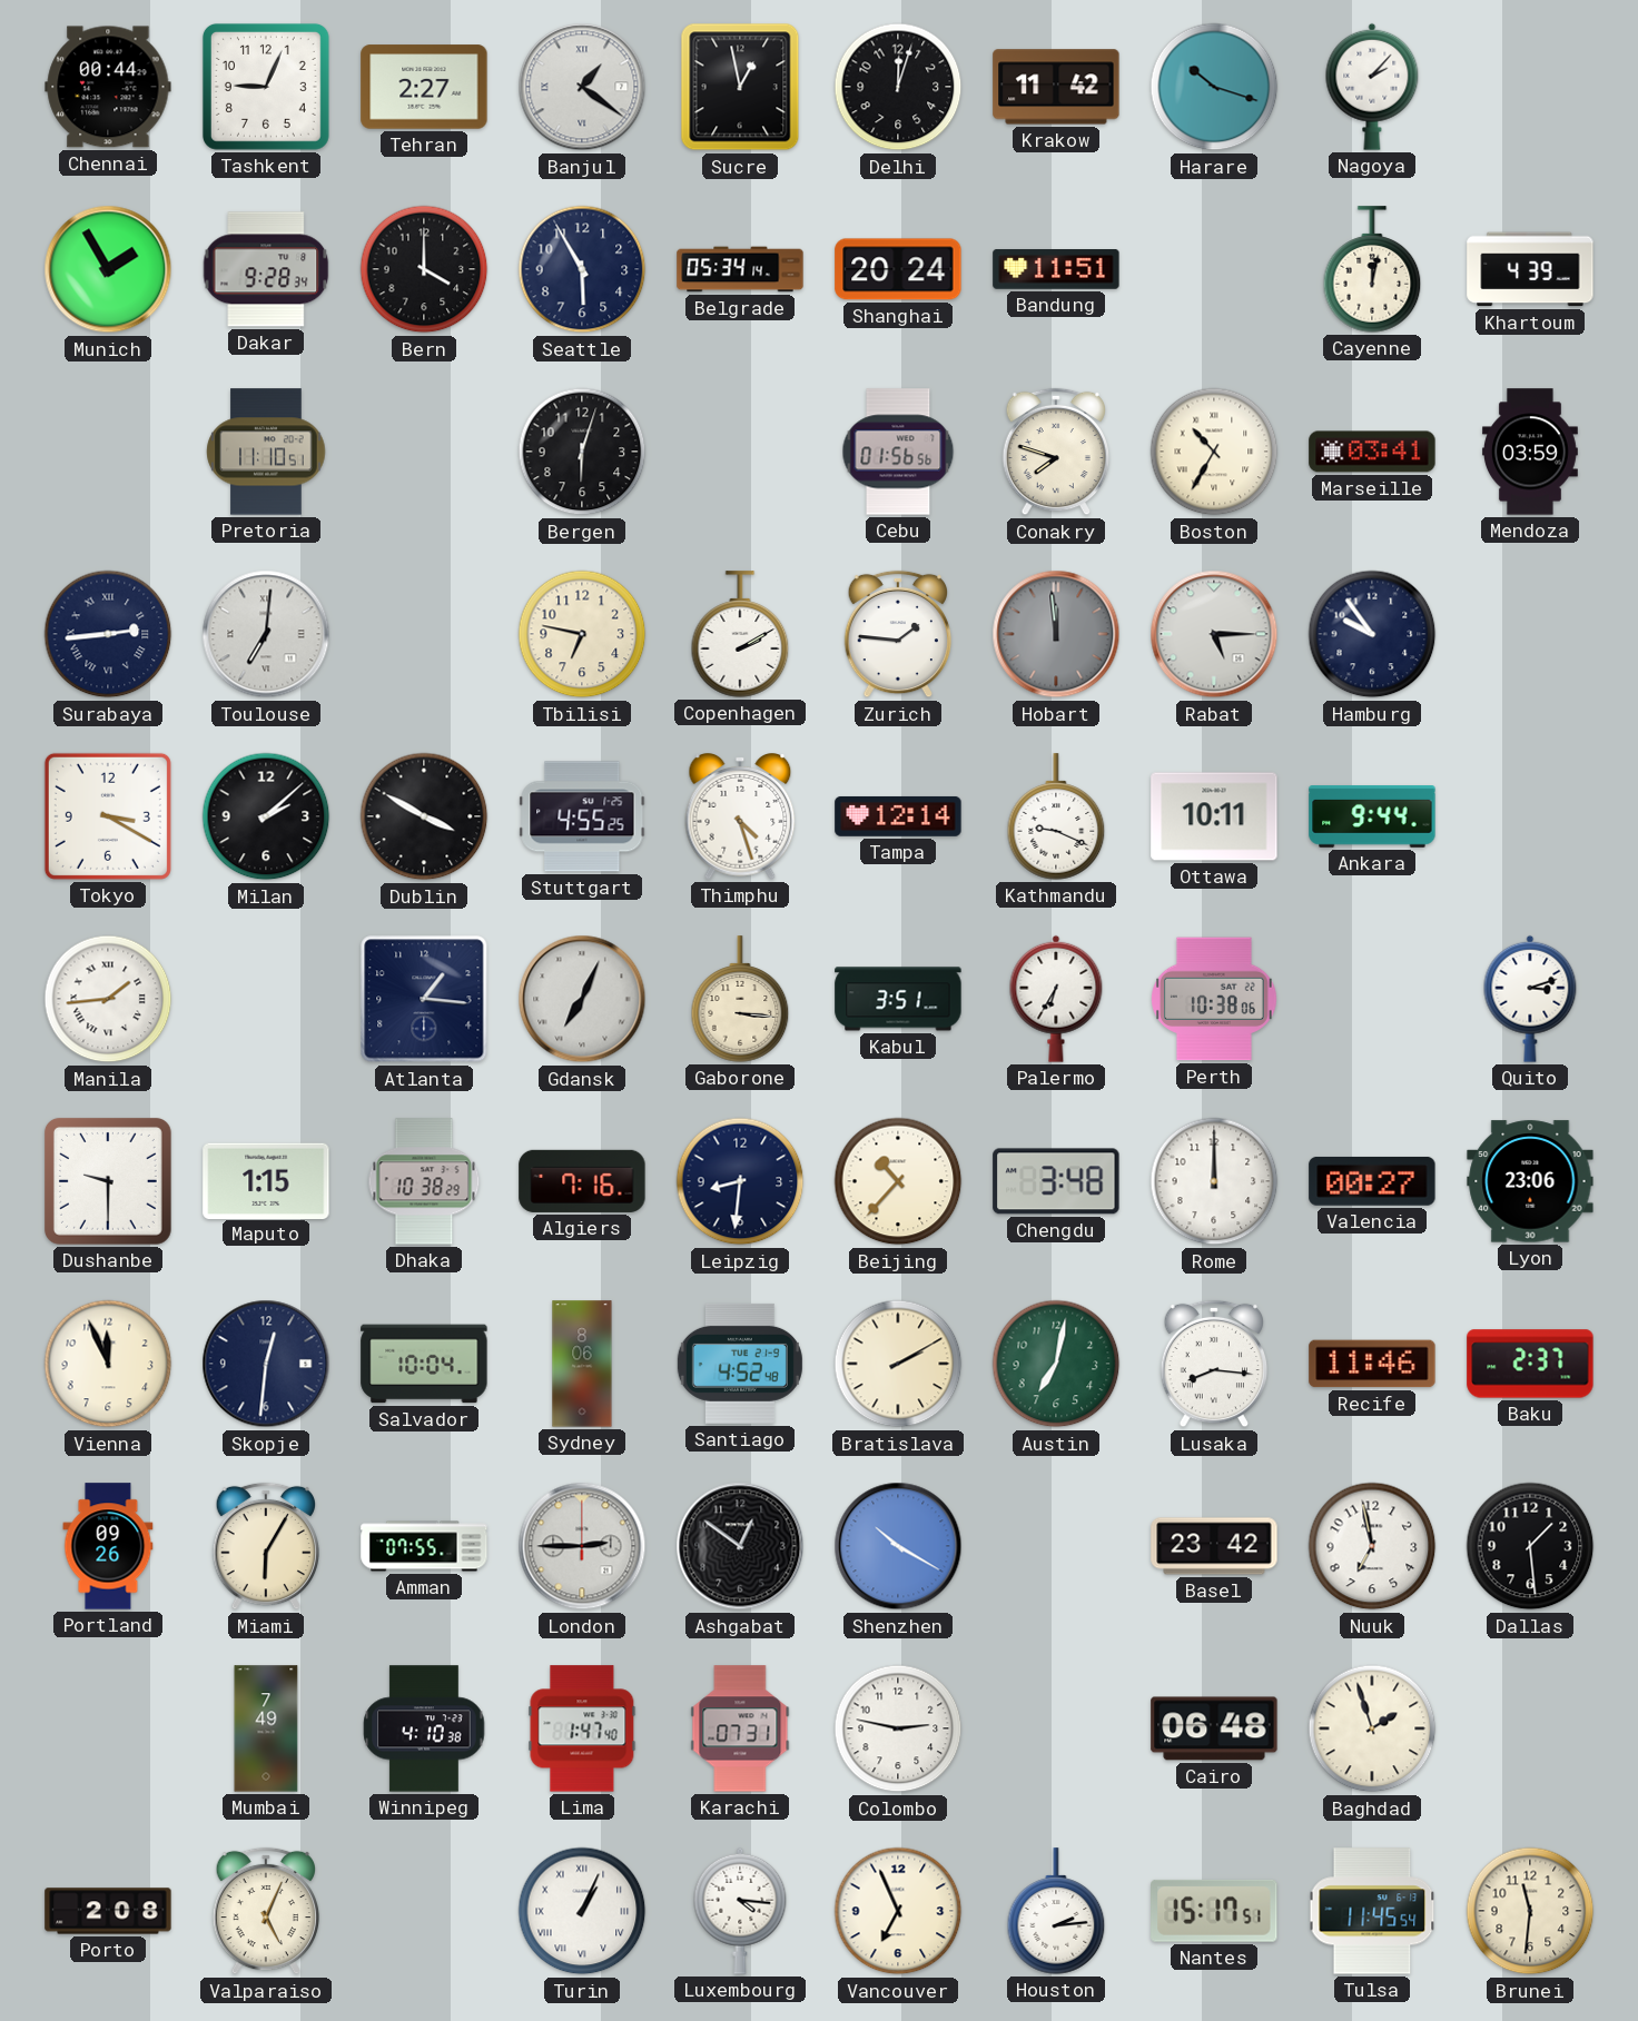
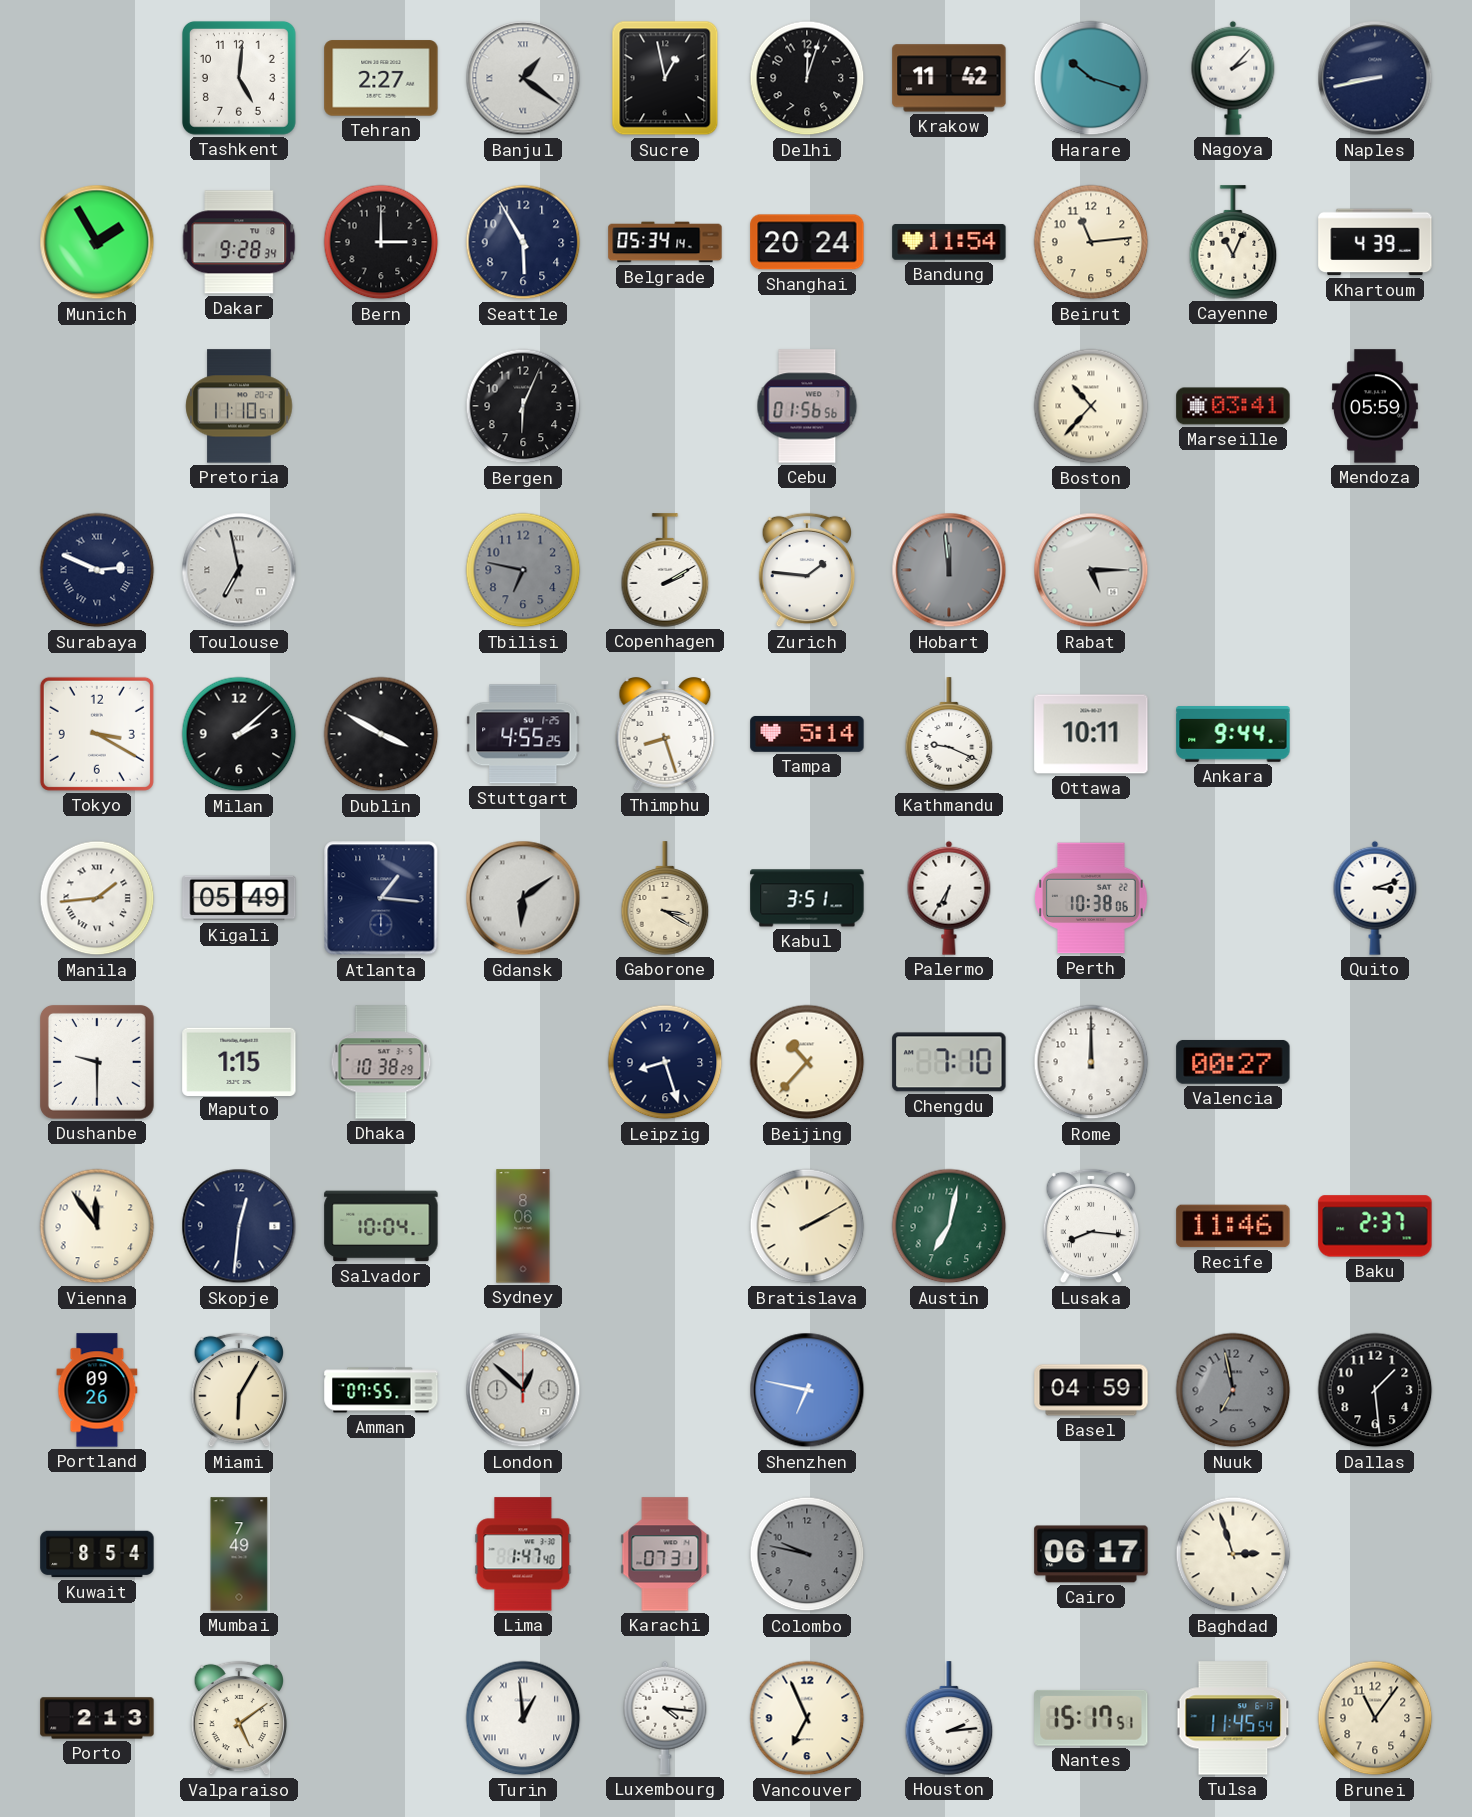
Chennai: 00:44 -> none (108, 87)
Tashkent: 9:04 -> 5:01 (239, 78)
Naples: none -> 8:43 (1375, 78)
Bern: 4:00 -> 3:00 (381, 242)
Bandung: 11:51 -> 11:54 (949, 243)
Beirut: none -> 11:14 (1091, 242)
Cayenne: 12:02 -> 11:04 (1233, 242)
Bergen: 6:03 -> 6:04 (523, 406)
Conakry: 7:48 -> none (1056, 452)
Boston: 10:35 -> 10:37 (1091, 406)
Mendoza: 03:59 -> 05:59 (1375, 406)
Surabaya: 2:44 -> 2:49 (97, 570)
Toulouse: 7:01 -> 6:58 (239, 570)
Tbilisi dial: cream -> grey (523, 570)
Hamburg: 9:54 -> none (1372, 634)
Thimphu: 4:27 -> 8:27 (665, 735)
Tampa: 12:14 -> 5:14 (807, 734)
Kigali: none -> 05:49 (239, 898)
Gdansk: 7:04 -> 6:09 (523, 898)
Gaborone: 3:16 -> 3:20 (665, 898)
Algiers: 7:16 -> none (582, 1181)
Leipzig: 8:31 -> 8:27 (665, 1062)
Chengdu: 3:48 -> 7:10 (949, 1062)
Lyon: 23:06 -> none (1530, 1181)
Vienna: 11:56 -> 11:54 (97, 1226)
Santiago: 4:52 -> none (740, 1364)
London: 2:45 -> 12:52 (523, 1390)
Ashgabat: 12:51 -> none (740, 1546)
Shenzhen: 10:20 -> 6:47 (807, 1390)
Basel: 23:42 -> 04:59 (1091, 1390)
Nuuk dial: white -> grey (1233, 1390)
Kuwait: none -> 8:54 (97, 1554)
Winnipeg: 4:10 -> none (424, 1728)
Colombo: 2:47 -> 9:47 (807, 1554)
Colombo dial: white -> grey (807, 1554)
Cairo: 06:48 -> 06:17 (1091, 1554)
Baghdad: 1:57 -> 2:57 (1233, 1554)
Porto: 2:08 -> 2:13 (97, 1718)
Valparaiso: 5:04 -> 5:09 (239, 1718)
Turin: 1:04 -> 12:59 (523, 1718)
Brunei: 11:31 -> 11:06 (1375, 1718)
